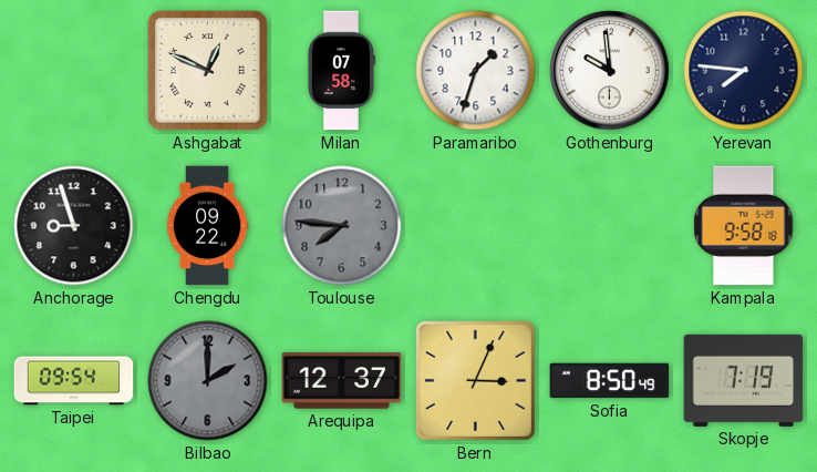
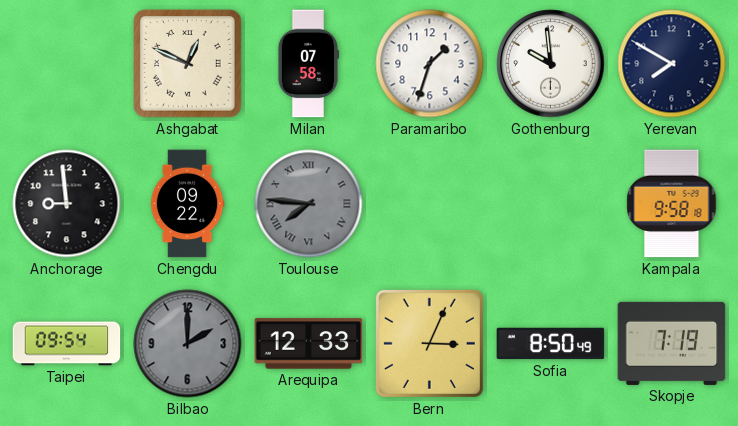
Yerevan: 7:46 -> 7:50 (672, 64)
Anchorage: 8:57 -> 8:59 (67, 204)
Toulouse numerals: Arabic -> Roman (309, 204)
Arequipa: 12:37 -> 12:33 (309, 344)
